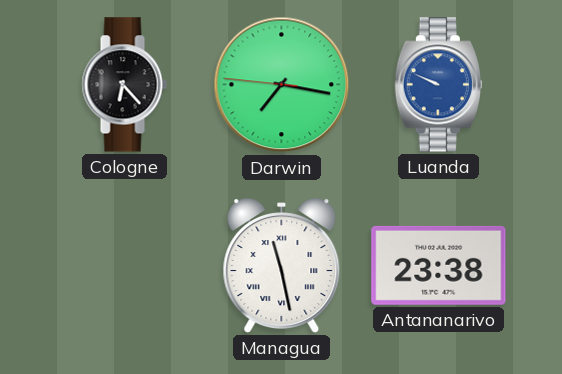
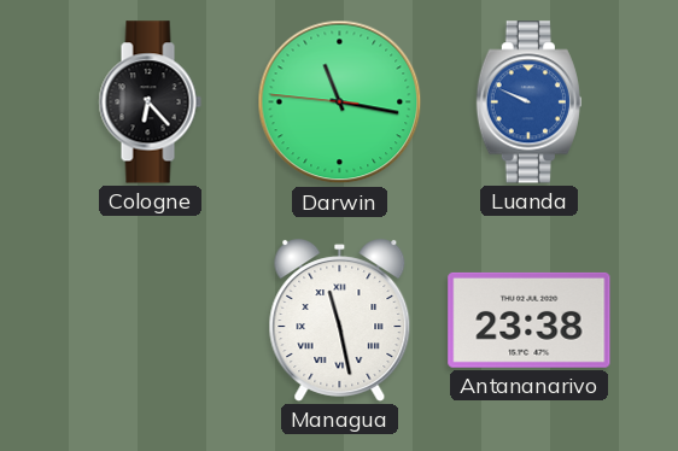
Darwin: 7:16 -> 11:16 (340, 102)
